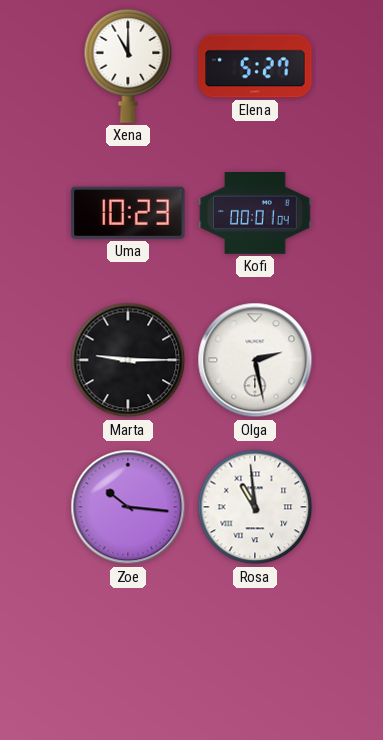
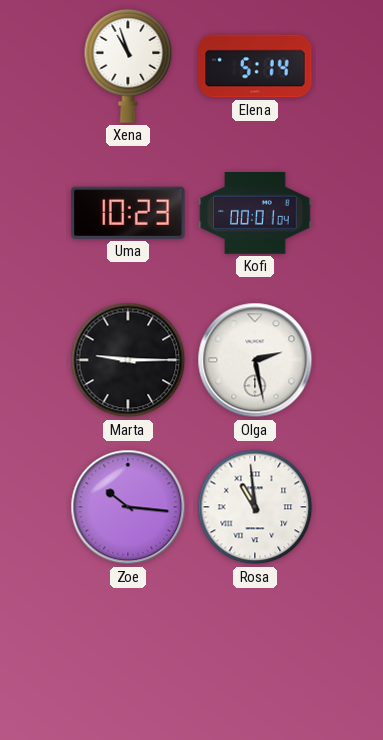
Xena: 11:00 -> 10:57 (128, 66)
Elena: 5:27 -> 5:14 (255, 66)
